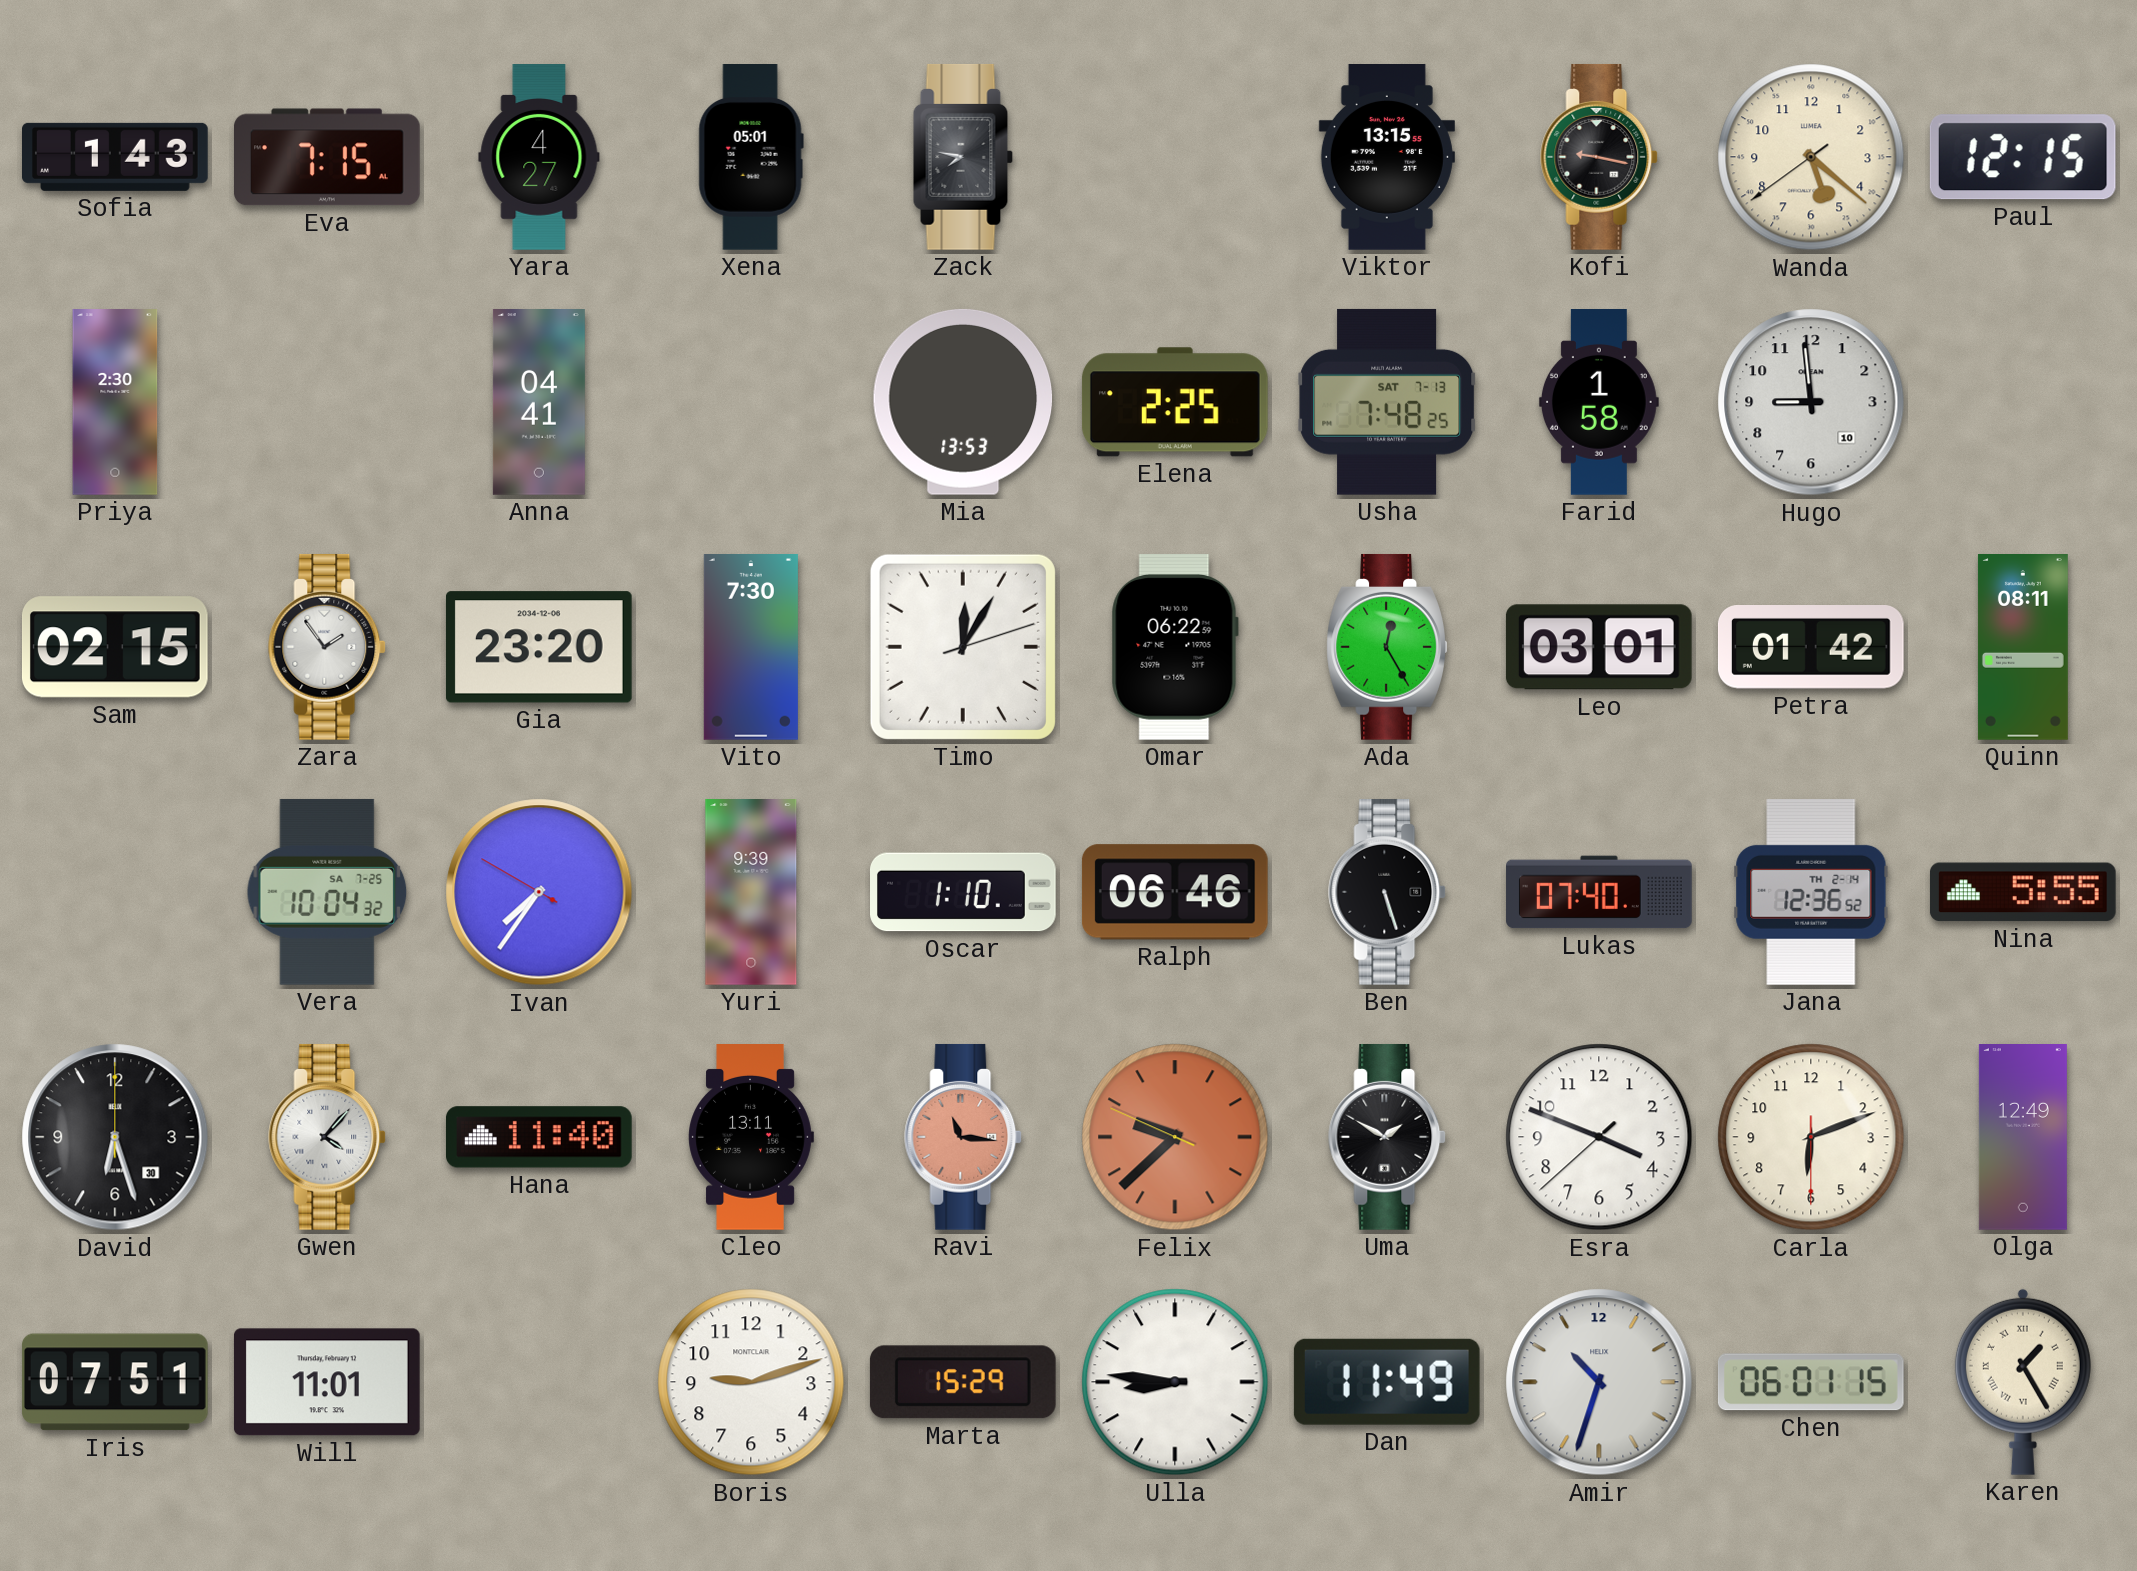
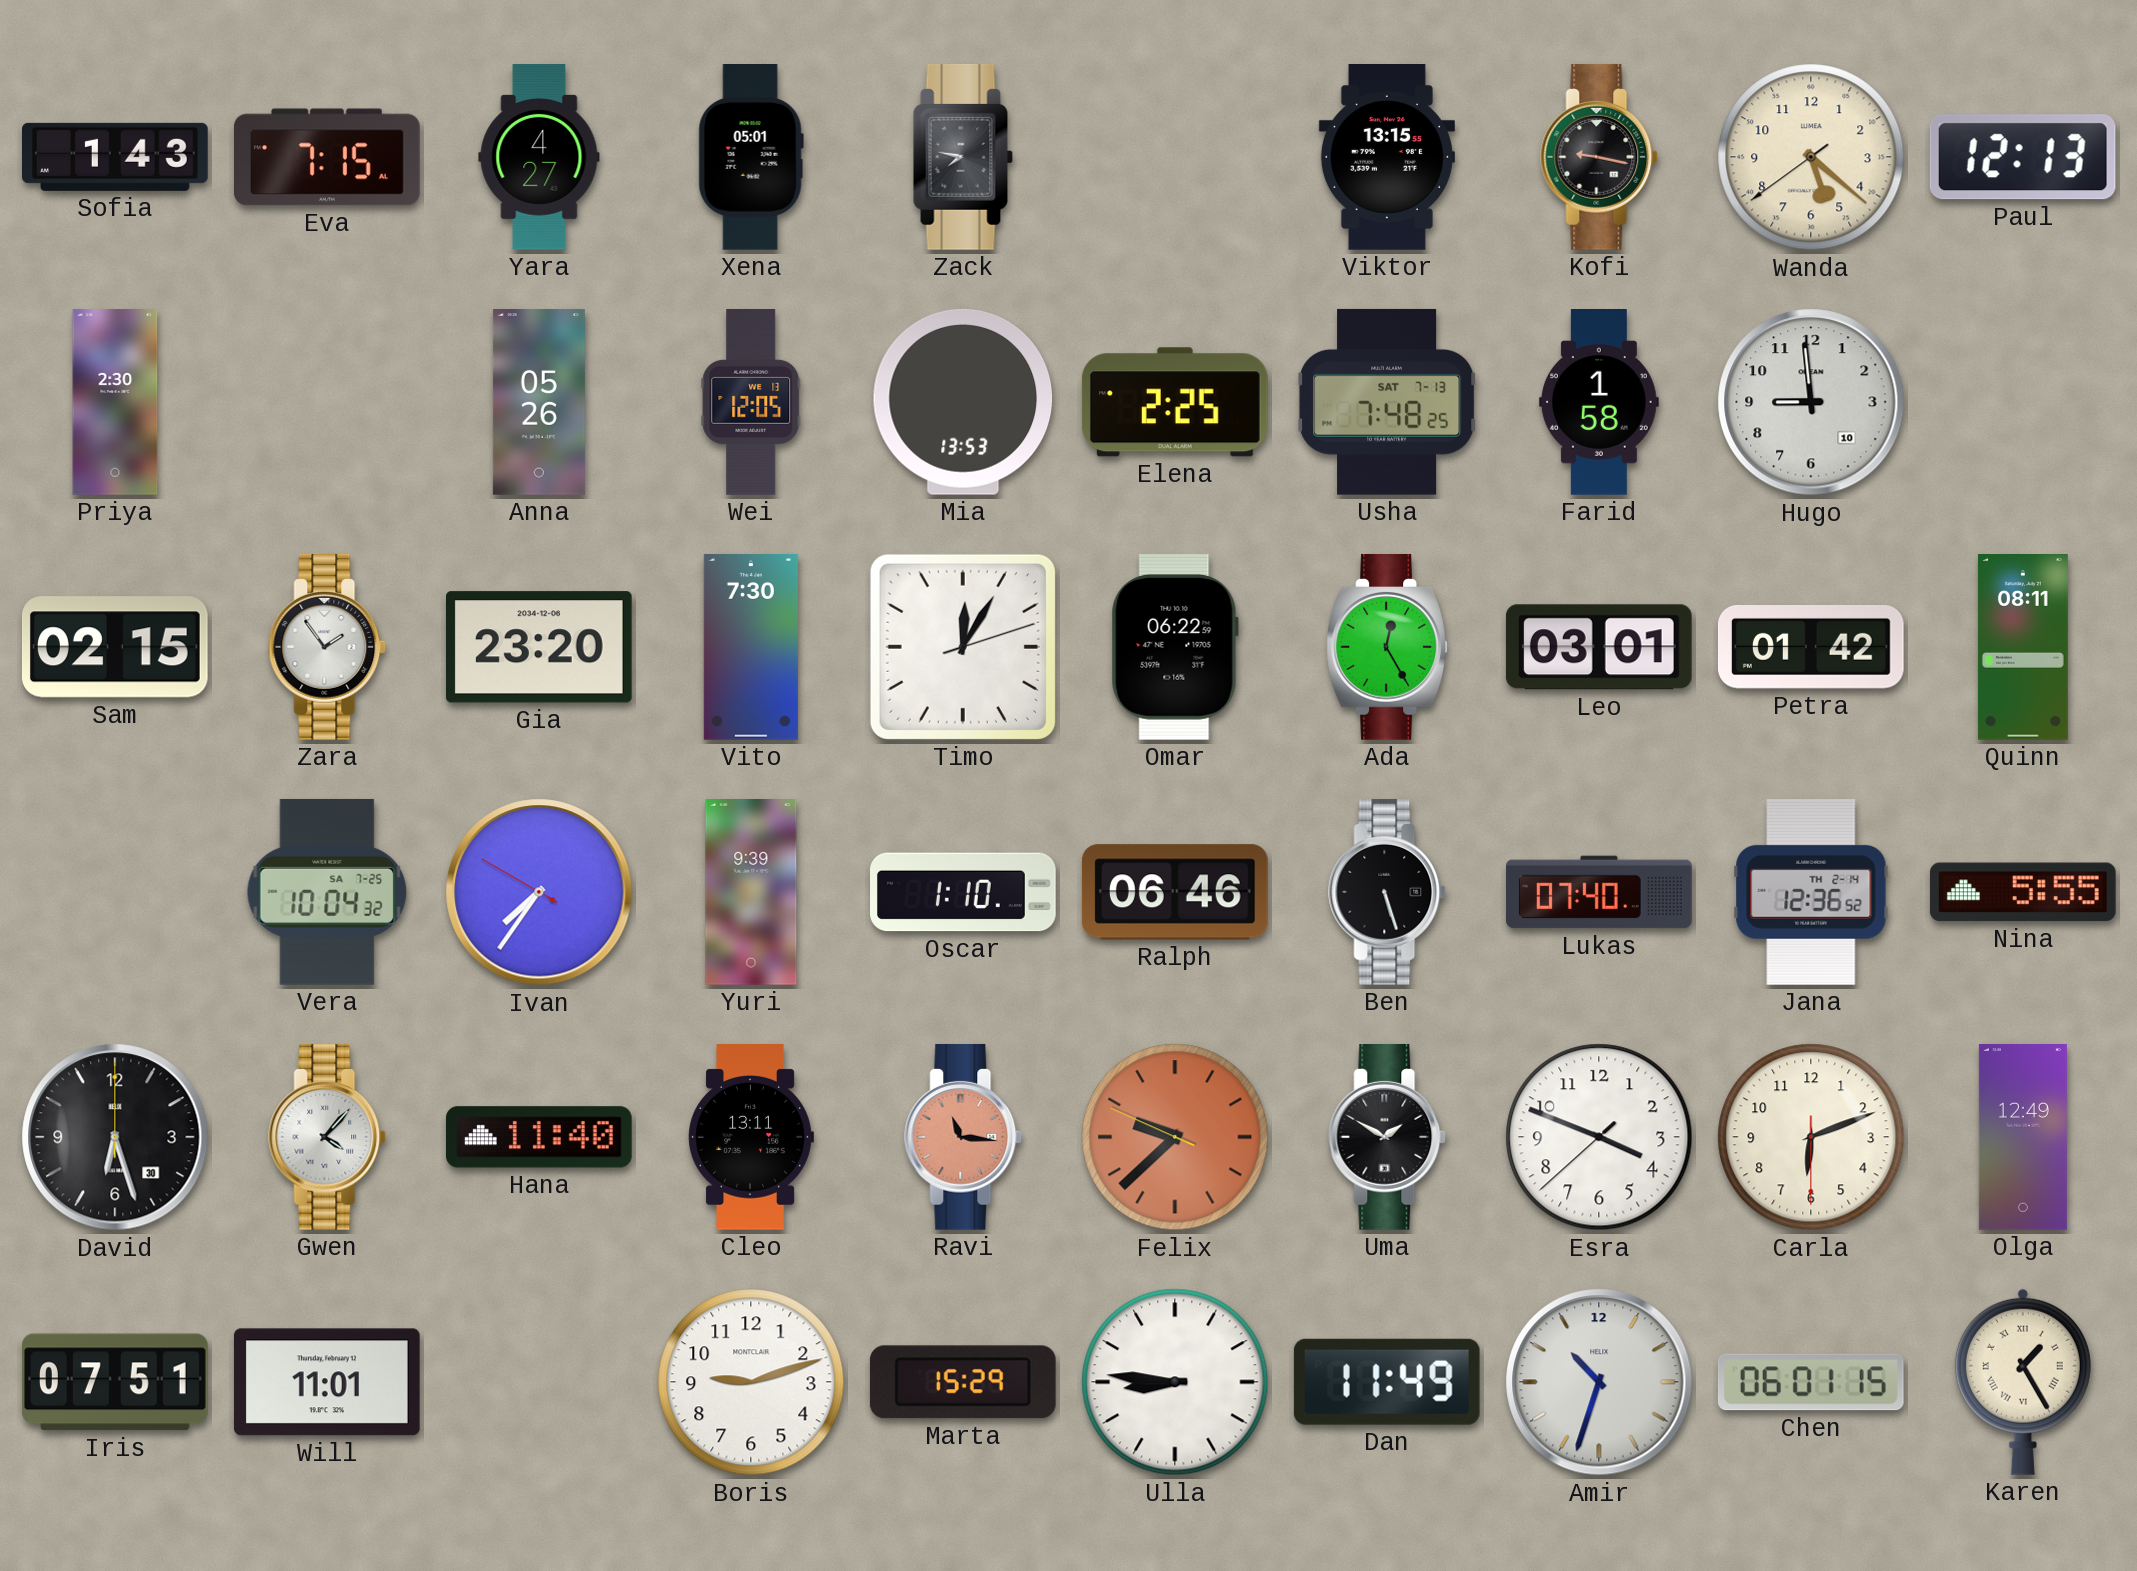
Paul: 12:15 -> 12:13 (2023, 157)
Anna: 04:41 -> 05:26 (539, 403)
Wei: none -> 12:05 (751, 403)
